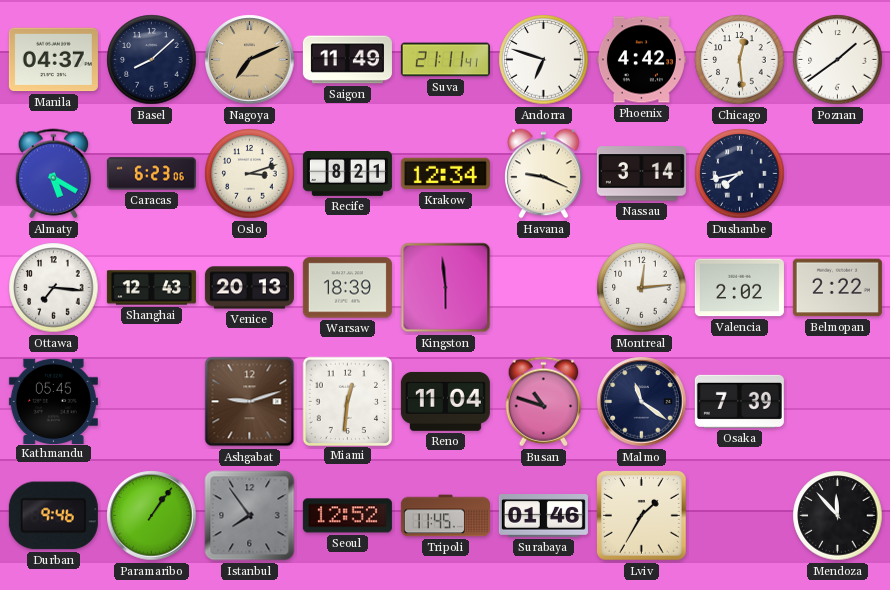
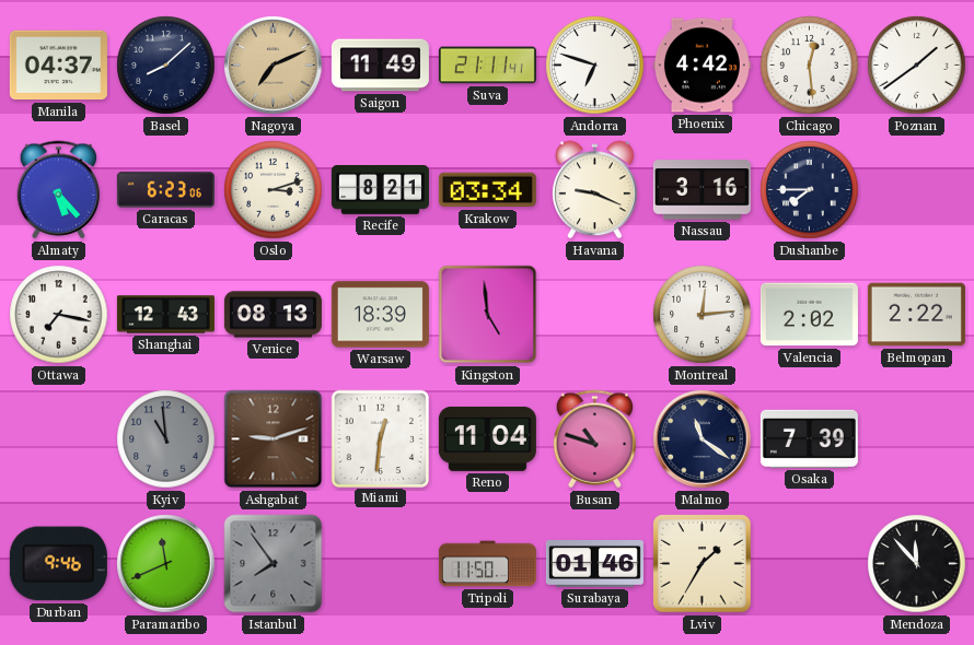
Almaty: 5:20 -> 5:23 (59, 190)
Krakow: 12:34 -> 03:34 (487, 190)
Nassau: 3:14 -> 3:16 (701, 190)
Dushanbe: 7:43 -> 7:45 (810, 190)
Ottawa: 7:16 -> 7:17 (59, 315)
Venice: 20:13 -> 08:13 (273, 315)
Kingston: 5:59 -> 4:59 (488, 315)
Kathmandu: 05:45 -> none (53, 401)
Kyiv: none -> 10:59 (166, 439)
Paramaribo: 1:06 -> 11:41 (166, 564)
Seoul: 12:52 -> none (347, 516)
Tripoli: 11:45 -> 11:50 (487, 564)
